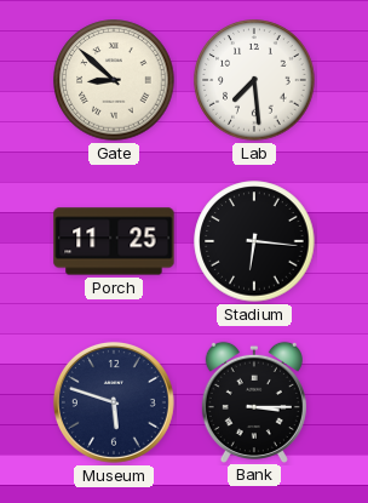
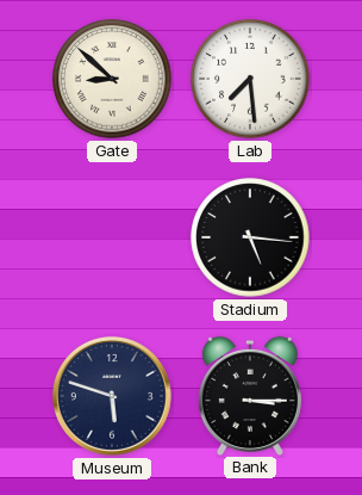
Porch: 11:25 -> none (114, 241)
Stadium: 6:16 -> 5:16 (250, 237)
